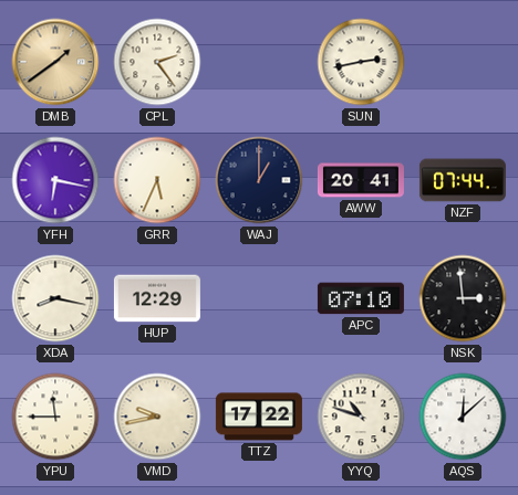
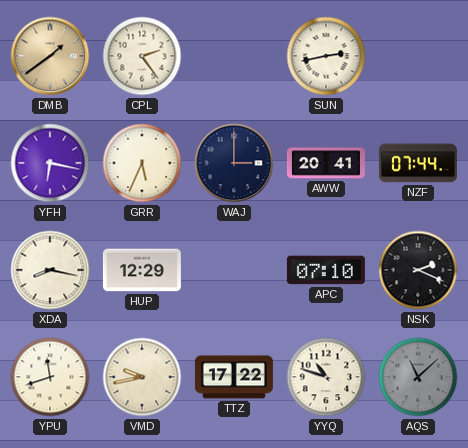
WAJ: 1:00 -> 3:00 (234, 163)
NSK: 2:59 -> 2:19 (418, 270)
YPU: 11:45 -> 11:42 (50, 377)
AQS: 12:08 -> 11:08 (418, 377)
AQS dial: white -> grey (418, 377)
